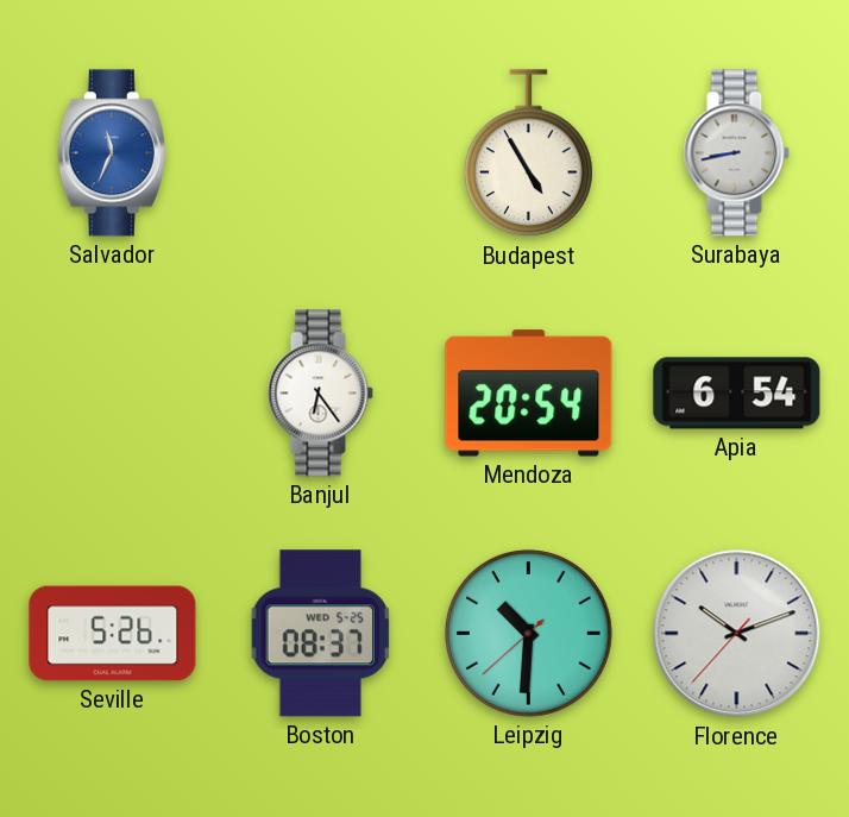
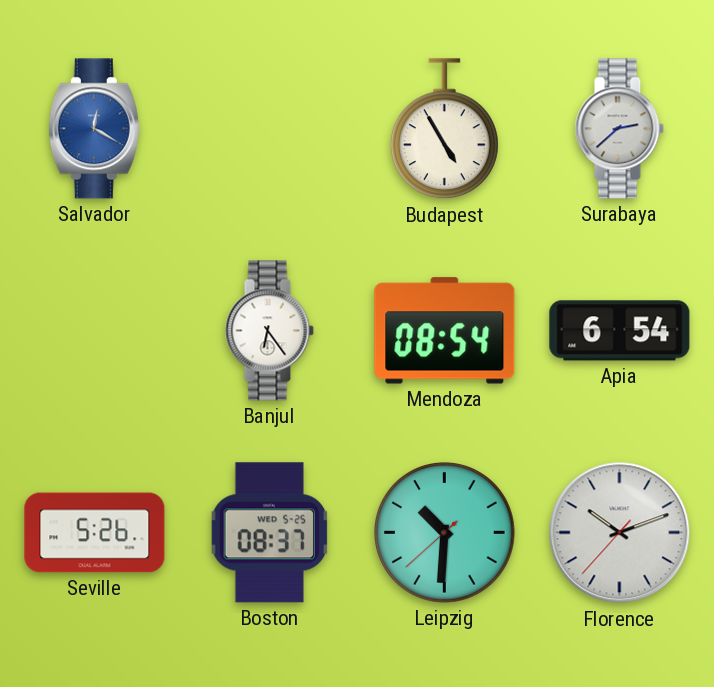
Salvador: 11:34 -> 12:20 (94, 129)
Surabaya: 8:43 -> 2:38 (619, 129)
Mendoza: 20:54 -> 08:54 (445, 331)
